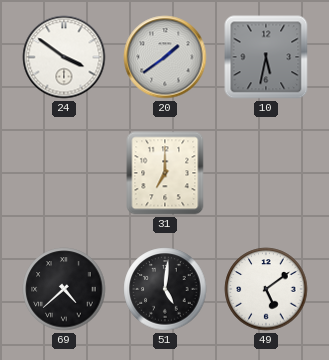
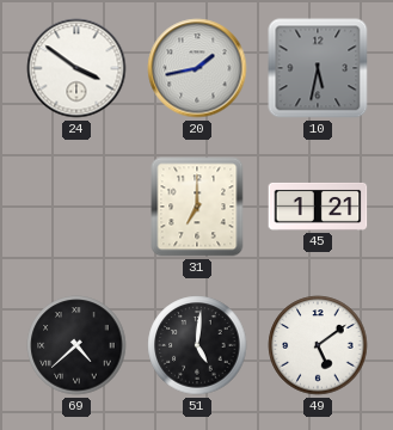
20: 1:39 -> 1:43 (197, 68)
45: none -> 1:21 (318, 207)
